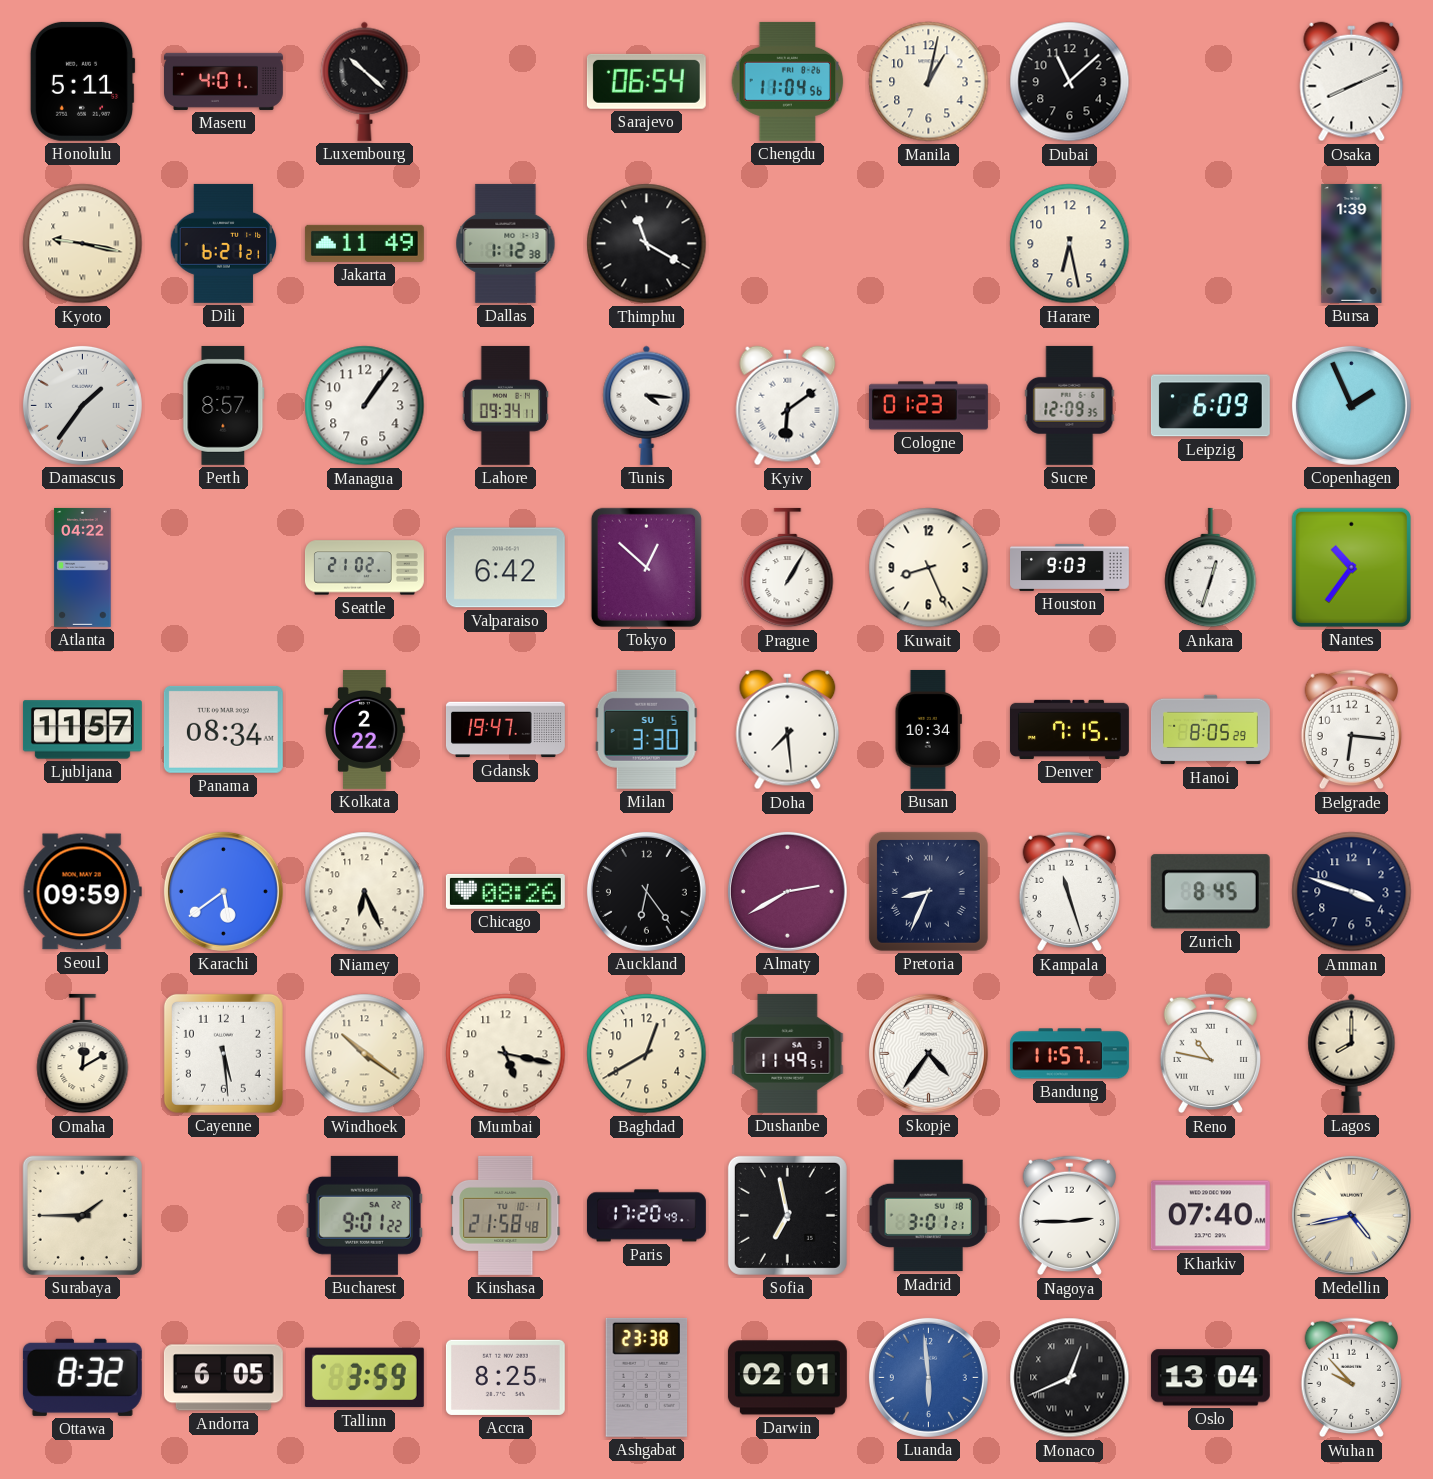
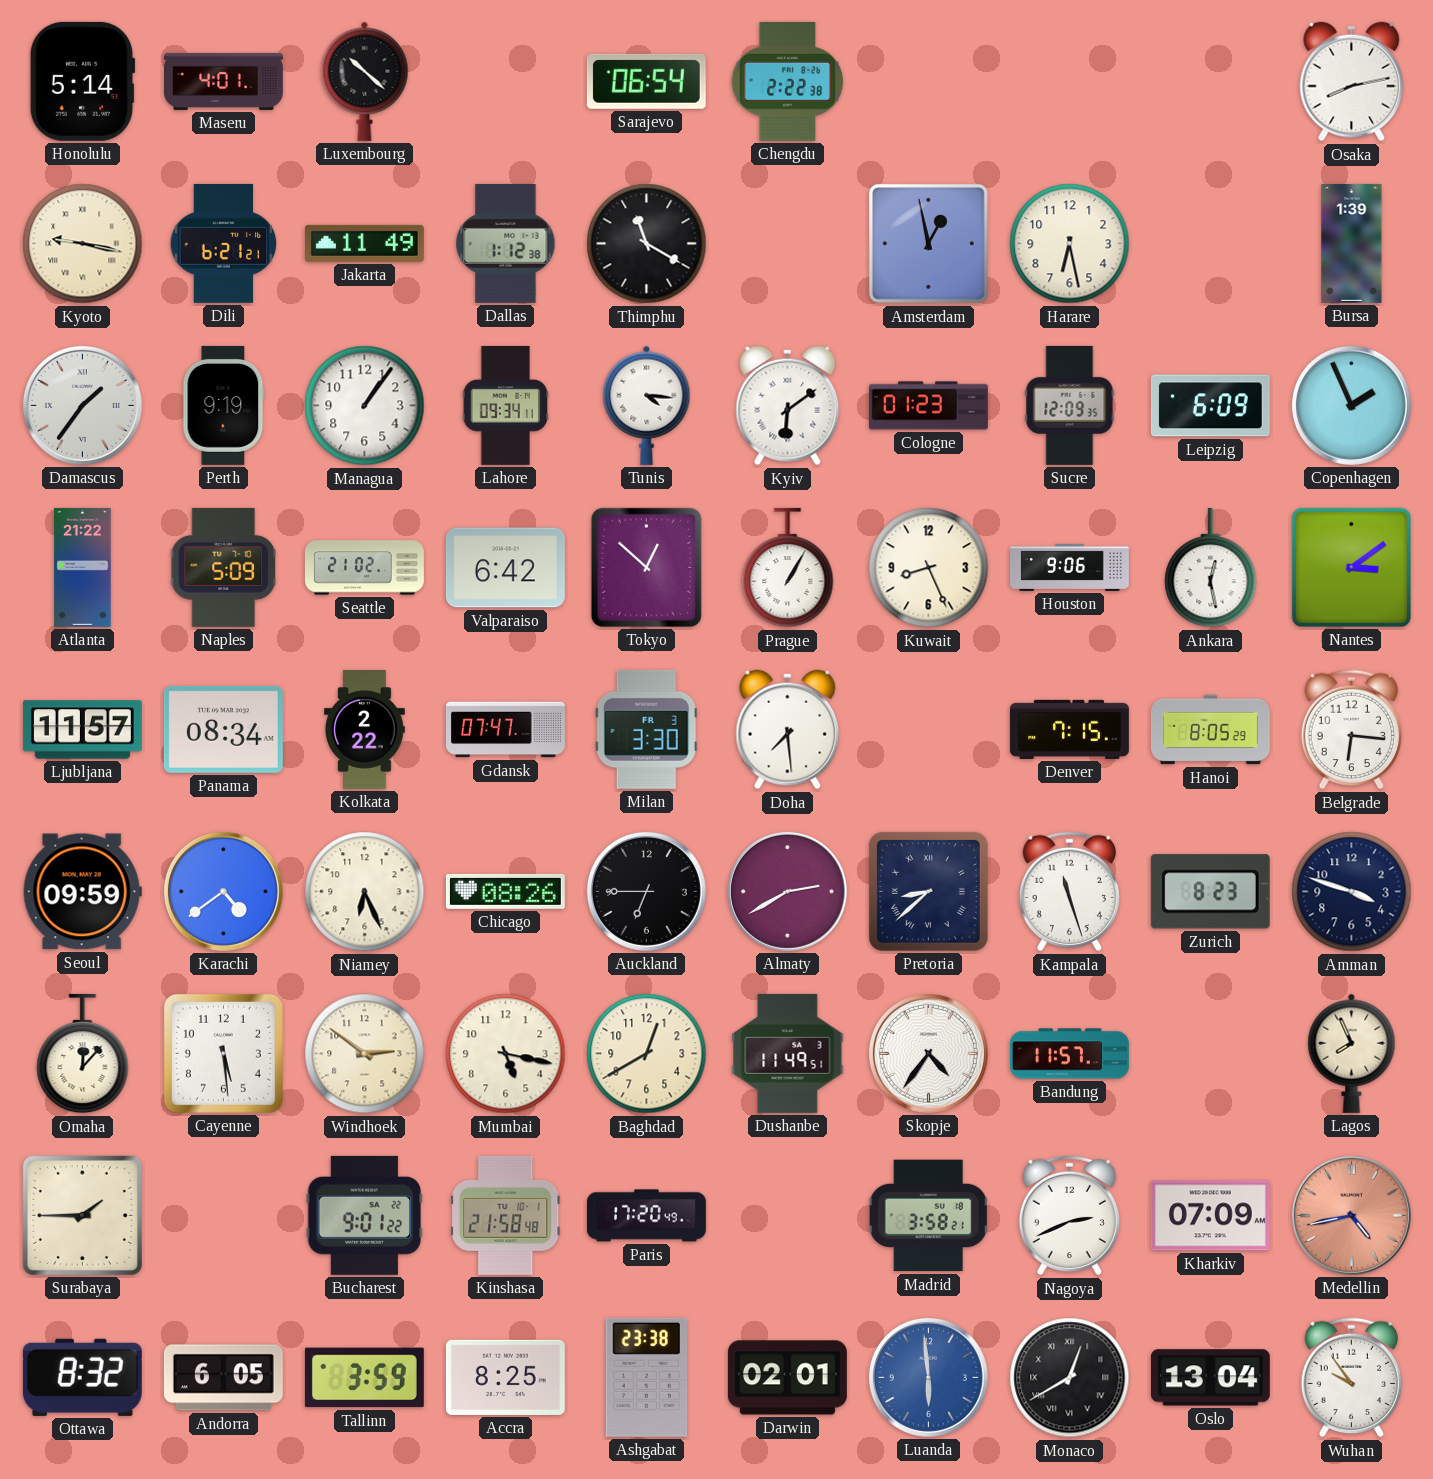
Honolulu: 5:11 -> 5:14 (82, 81)
Chengdu: 11:04 -> 2:22 (788, 81)
Manila: 1:02 -> none (929, 82)
Dubai: 11:08 -> none (1070, 82)
Osaka: 8:11 -> 8:13 (1352, 82)
Amsterdam: none -> 12:58 (928, 243)
Perth: 8:57 -> 9:19 (224, 405)
Atlanta: 04:22 -> 21:22 (83, 567)
Naples: none -> 5:09 (223, 567)
Houston: 9:03 -> 9:06 (1070, 567)
Ankara: 12:33 -> 12:28 (1211, 568)
Nantes: 10:36 -> 3:09 (1351, 567)
Gdansk: 19:47 -> 07:47 (505, 730)
Milan date: SU 5 -> FR 3 (646, 729)
Busan: 10:34 -> none (928, 729)
Karachi: 5:39 -> 4:39 (223, 891)
Auckland: 6:24 -> 6:45 (646, 891)
Pretoria: 8:34 -> 8:38 (928, 891)
Zurich: 8:45 -> 8:23 (1210, 892)
Omaha: 12:10 -> 12:07 (83, 1054)
Windhoek: 10:21 -> 2:51 (365, 1054)
Reno: 10:47 -> none (1210, 1054)
Lagos: 8:00 -> 7:56 (1352, 1053)
Sofia: 6:58 -> none (787, 1215)
Madrid: 3:01 -> 3:58 (928, 1216)
Nagoya: 2:45 -> 2:41 (1069, 1216)
Kharkiv: 07:40 -> 07:09 (1210, 1216)
Medellin dial: cream -> salmon (1351, 1215)
Monaco: 12:41 -> 12:40 (1070, 1378)
Wuhan: 9:53 -> 9:54 (1351, 1378)
